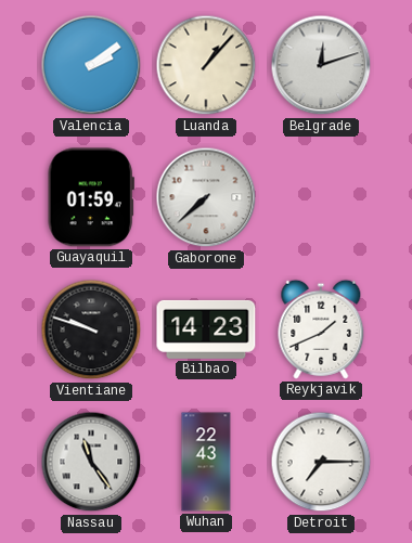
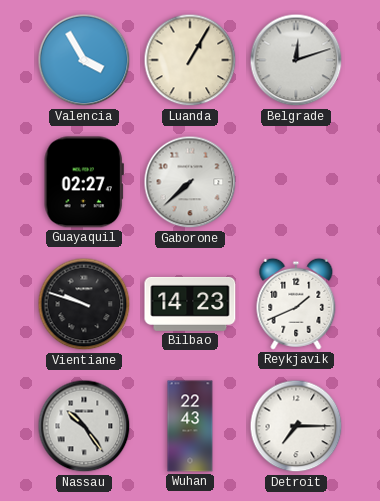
Valencia: 2:09 -> 3:55 (84, 60)
Luanda: 1:07 -> 1:05 (190, 60)
Guayaquil: 01:59 -> 02:27 (84, 182)
Nassau: 11:24 -> 10:24 (84, 426)
